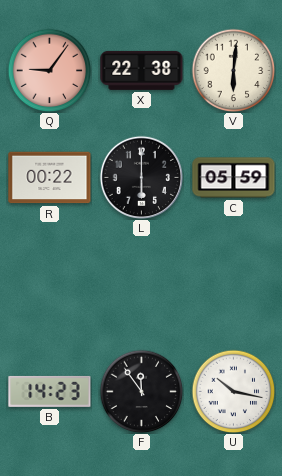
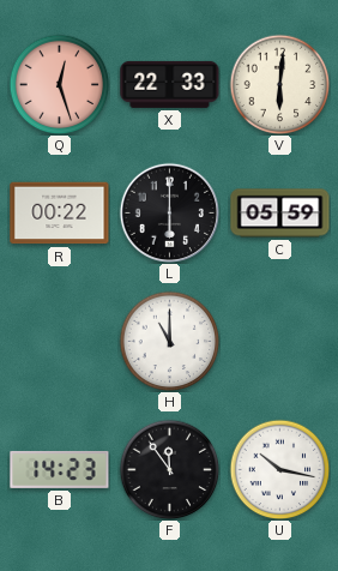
Q: 9:06 -> 12:27 (59, 84)
X: 22:38 -> 22:33 (170, 84)
H: none -> 11:00 (169, 341)
